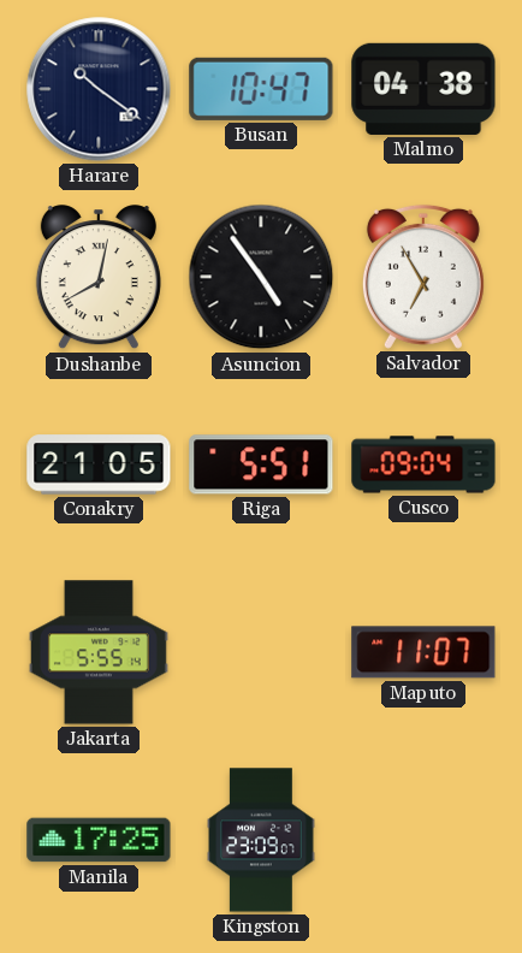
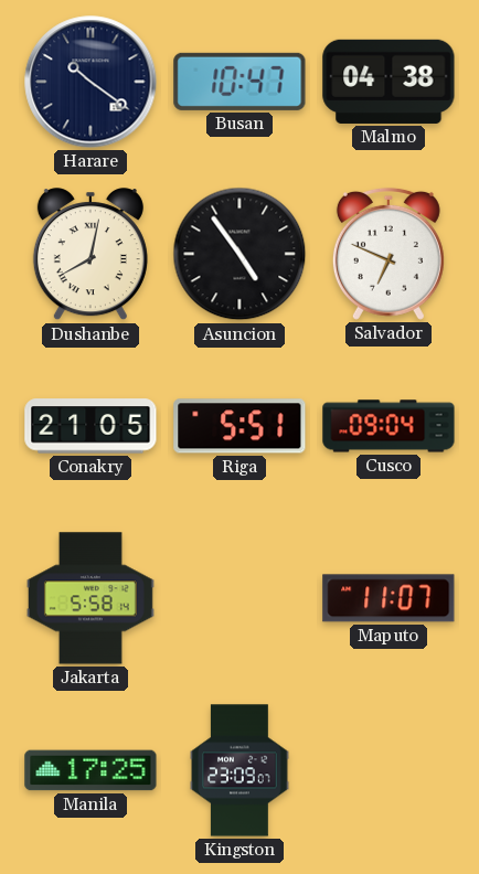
Salvador: 6:55 -> 6:49 (388, 254)
Jakarta: 5:55 -> 5:58 (91, 598)
